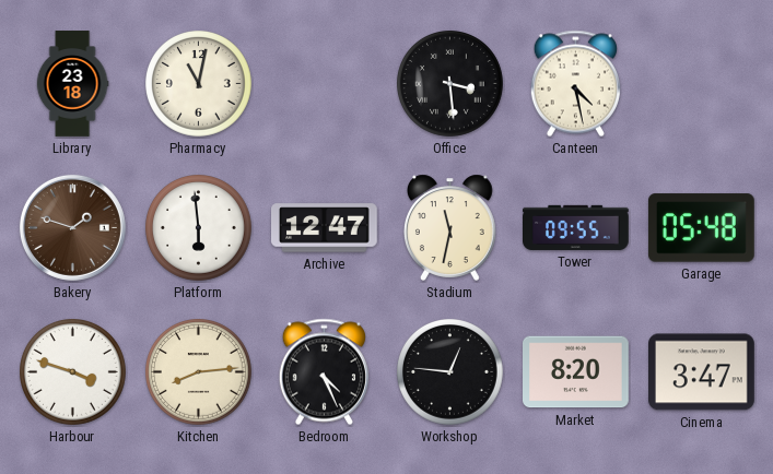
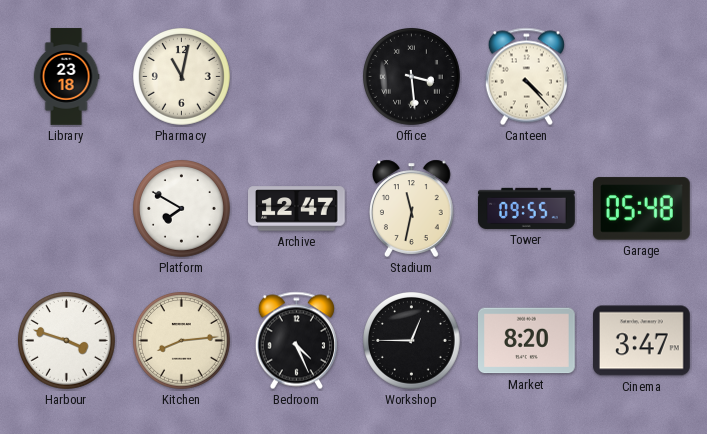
Canteen: 4:28 -> 4:23 (526, 77)
Bakery: 1:48 -> none (72, 227)
Platform: 5:59 -> 7:50 (182, 209)
Workshop: 12:46 -> 12:45 (412, 341)
